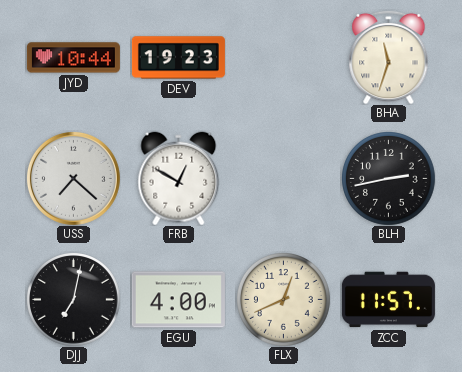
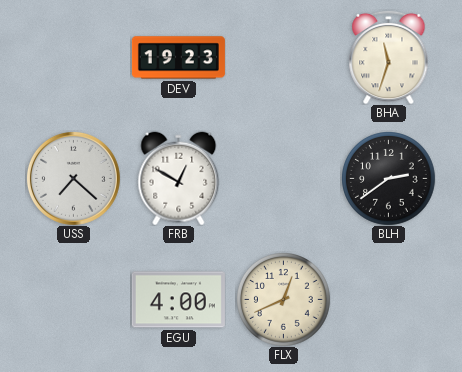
JYD: 10:44 -> none (73, 58)
BLH: 2:43 -> 2:39 (389, 179)
DJJ: 7:02 -> none (74, 300)
ZCC: 11:57 -> none (388, 300)
